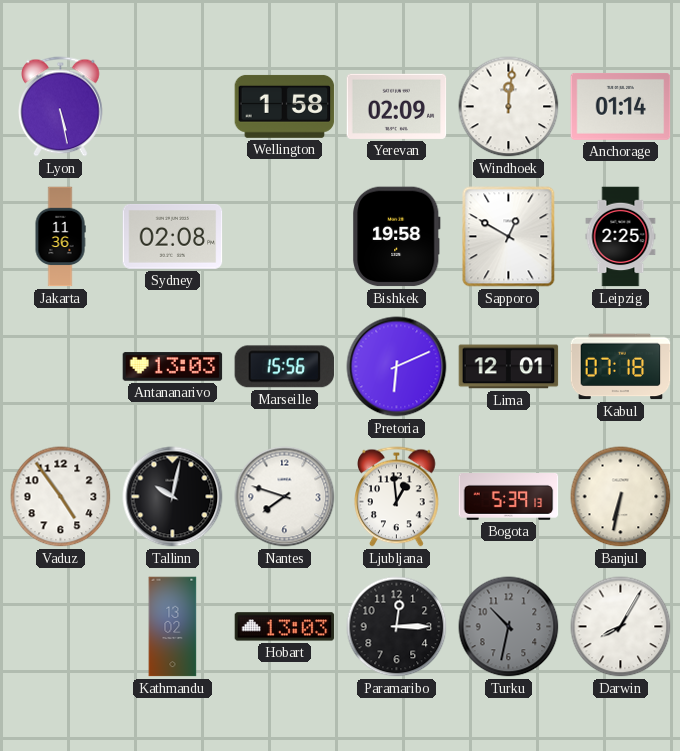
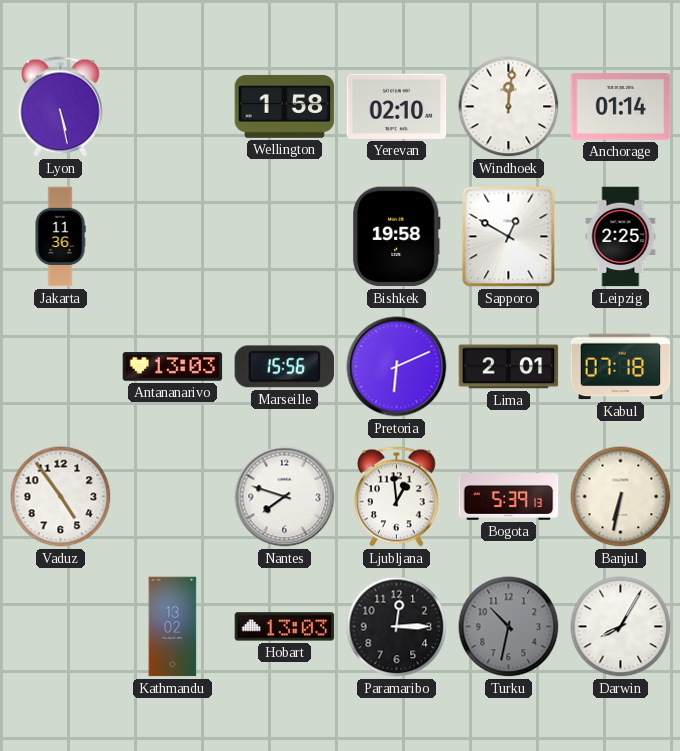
Yerevan: 02:09 -> 02:10 (397, 106)
Sydney: 02:08 -> none (173, 236)
Lima: 12:01 -> 2:01 (509, 367)
Tallinn: 10:02 -> none (173, 497)
